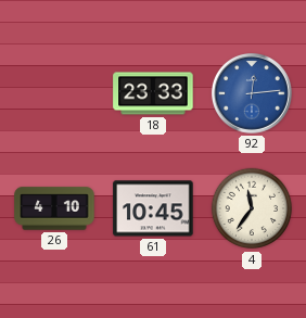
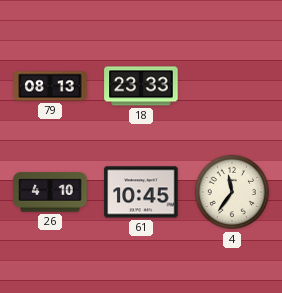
79: none -> 08:13 (50, 86)
92: 12:14 -> none (253, 94)
